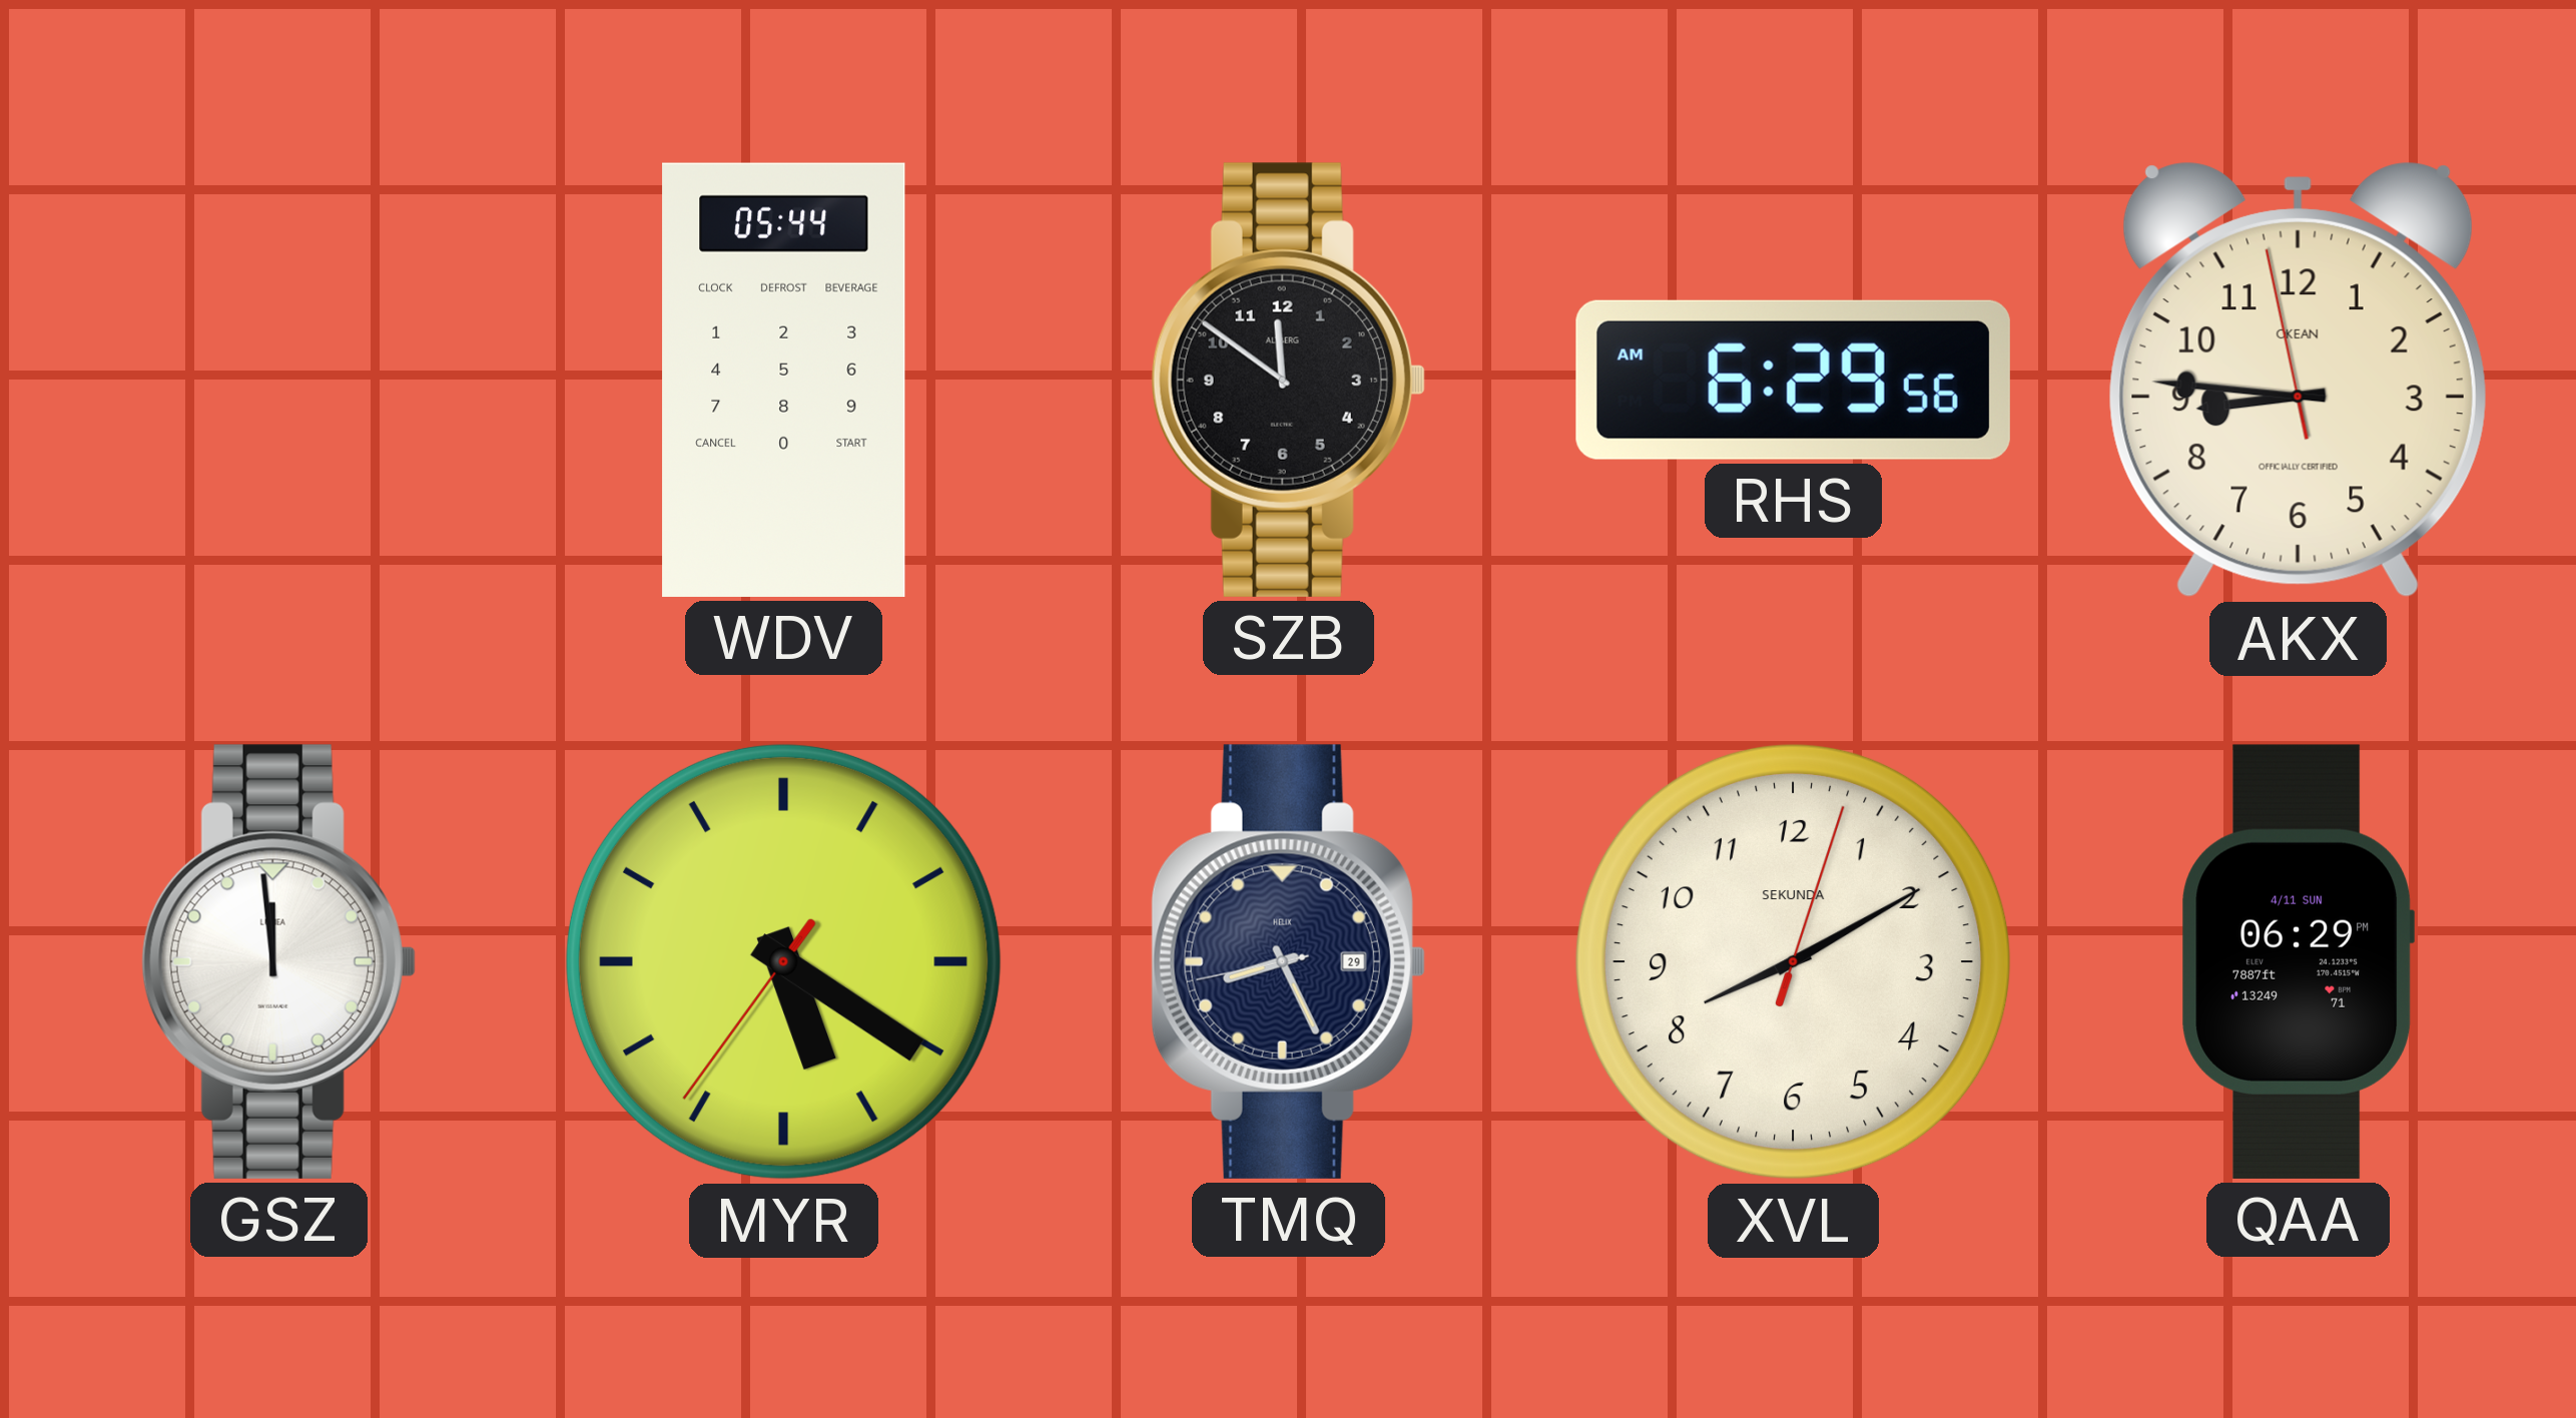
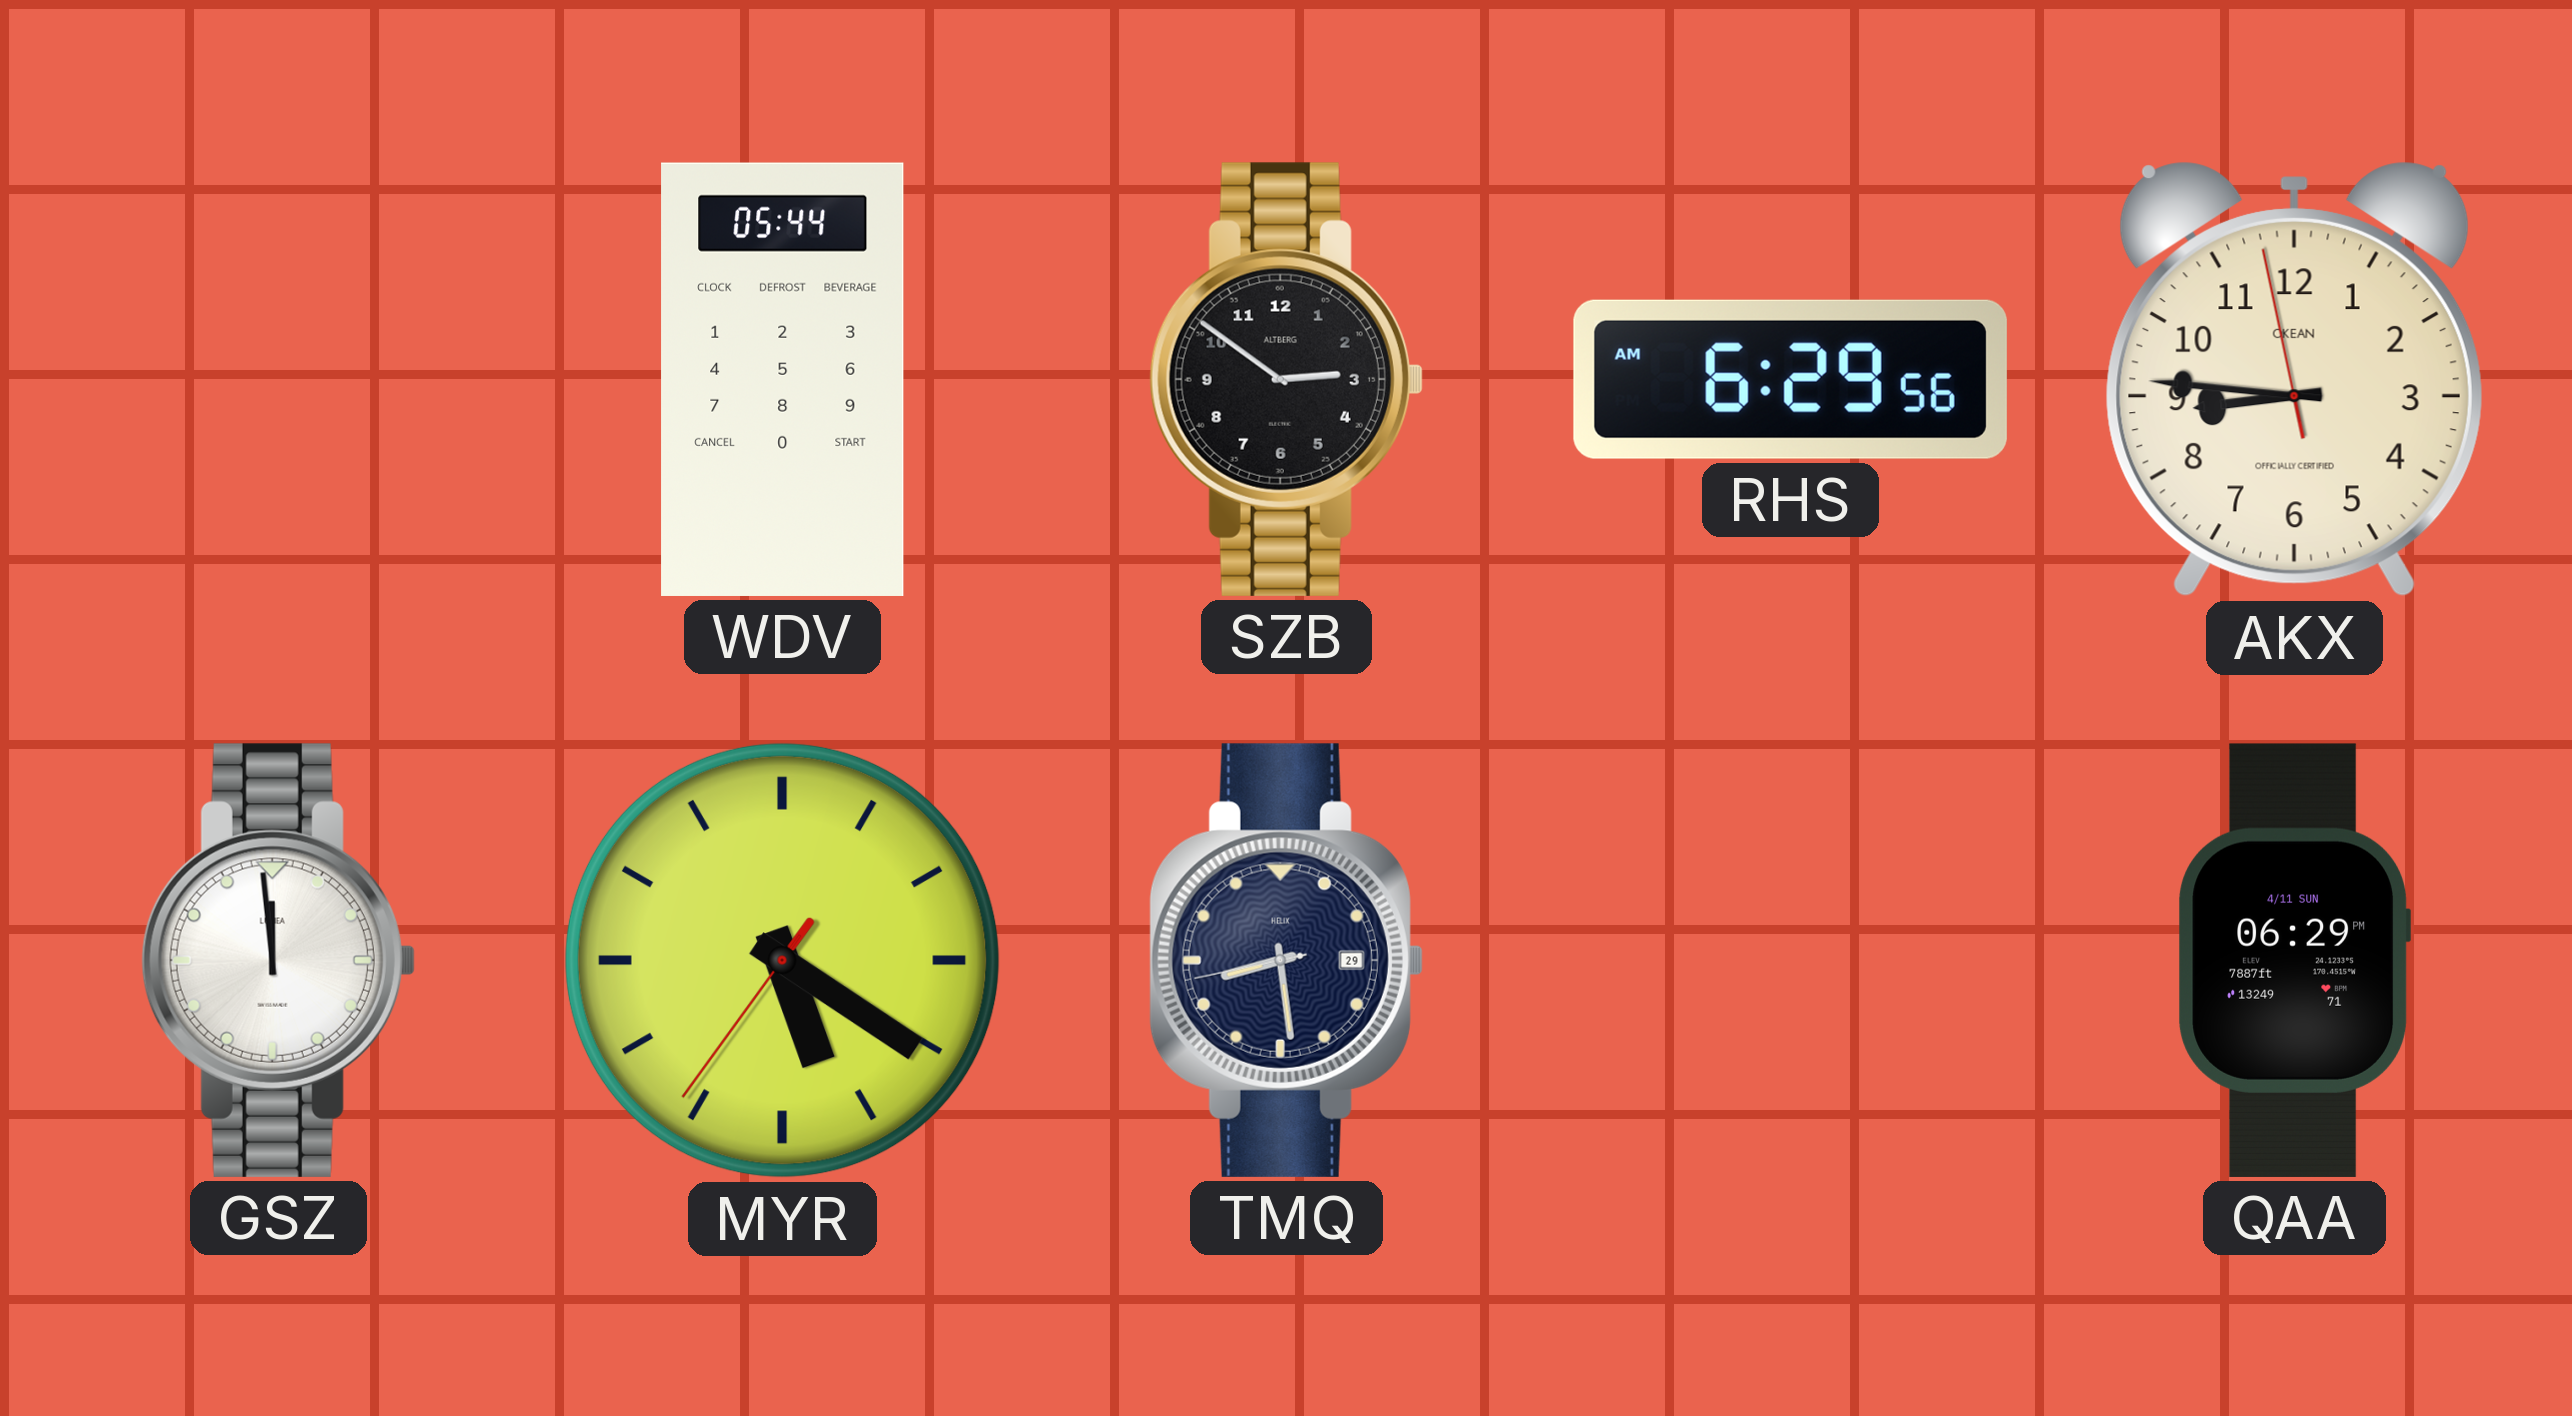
SZB: 11:51 -> 2:51 (1286, 379)
TMQ: 8:25 -> 8:28 (1286, 960)
XVL: 8:10 -> none (1793, 961)
